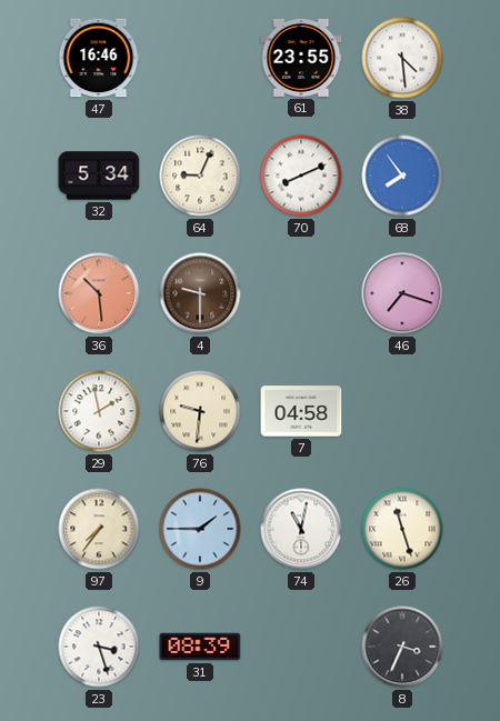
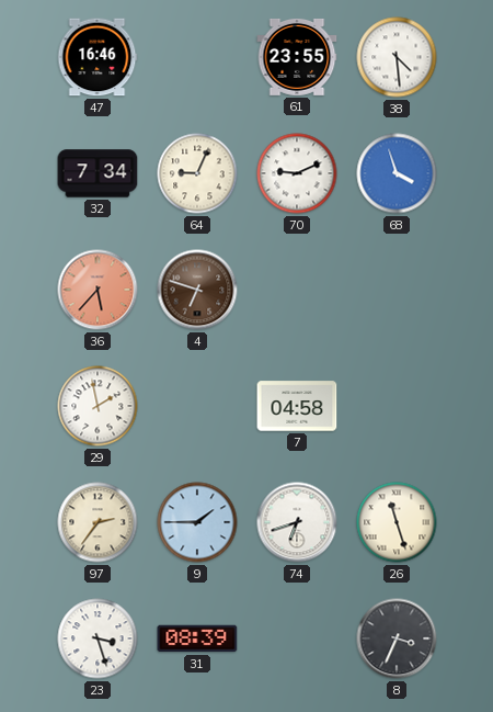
32: 5:34 -> 7:34 (98, 173)
70: 8:11 -> 9:11 (297, 173)
68: 7:54 -> 3:57 (397, 173)
36: 10:29 -> 5:37 (98, 290)
4: 9:30 -> 6:48 (197, 290)
46: 7:18 -> none (402, 293)
76: 9:31 -> none (200, 411)
97: 7:36 -> 2:36 (98, 522)
74: 11:02 -> 6:42 (297, 522)
